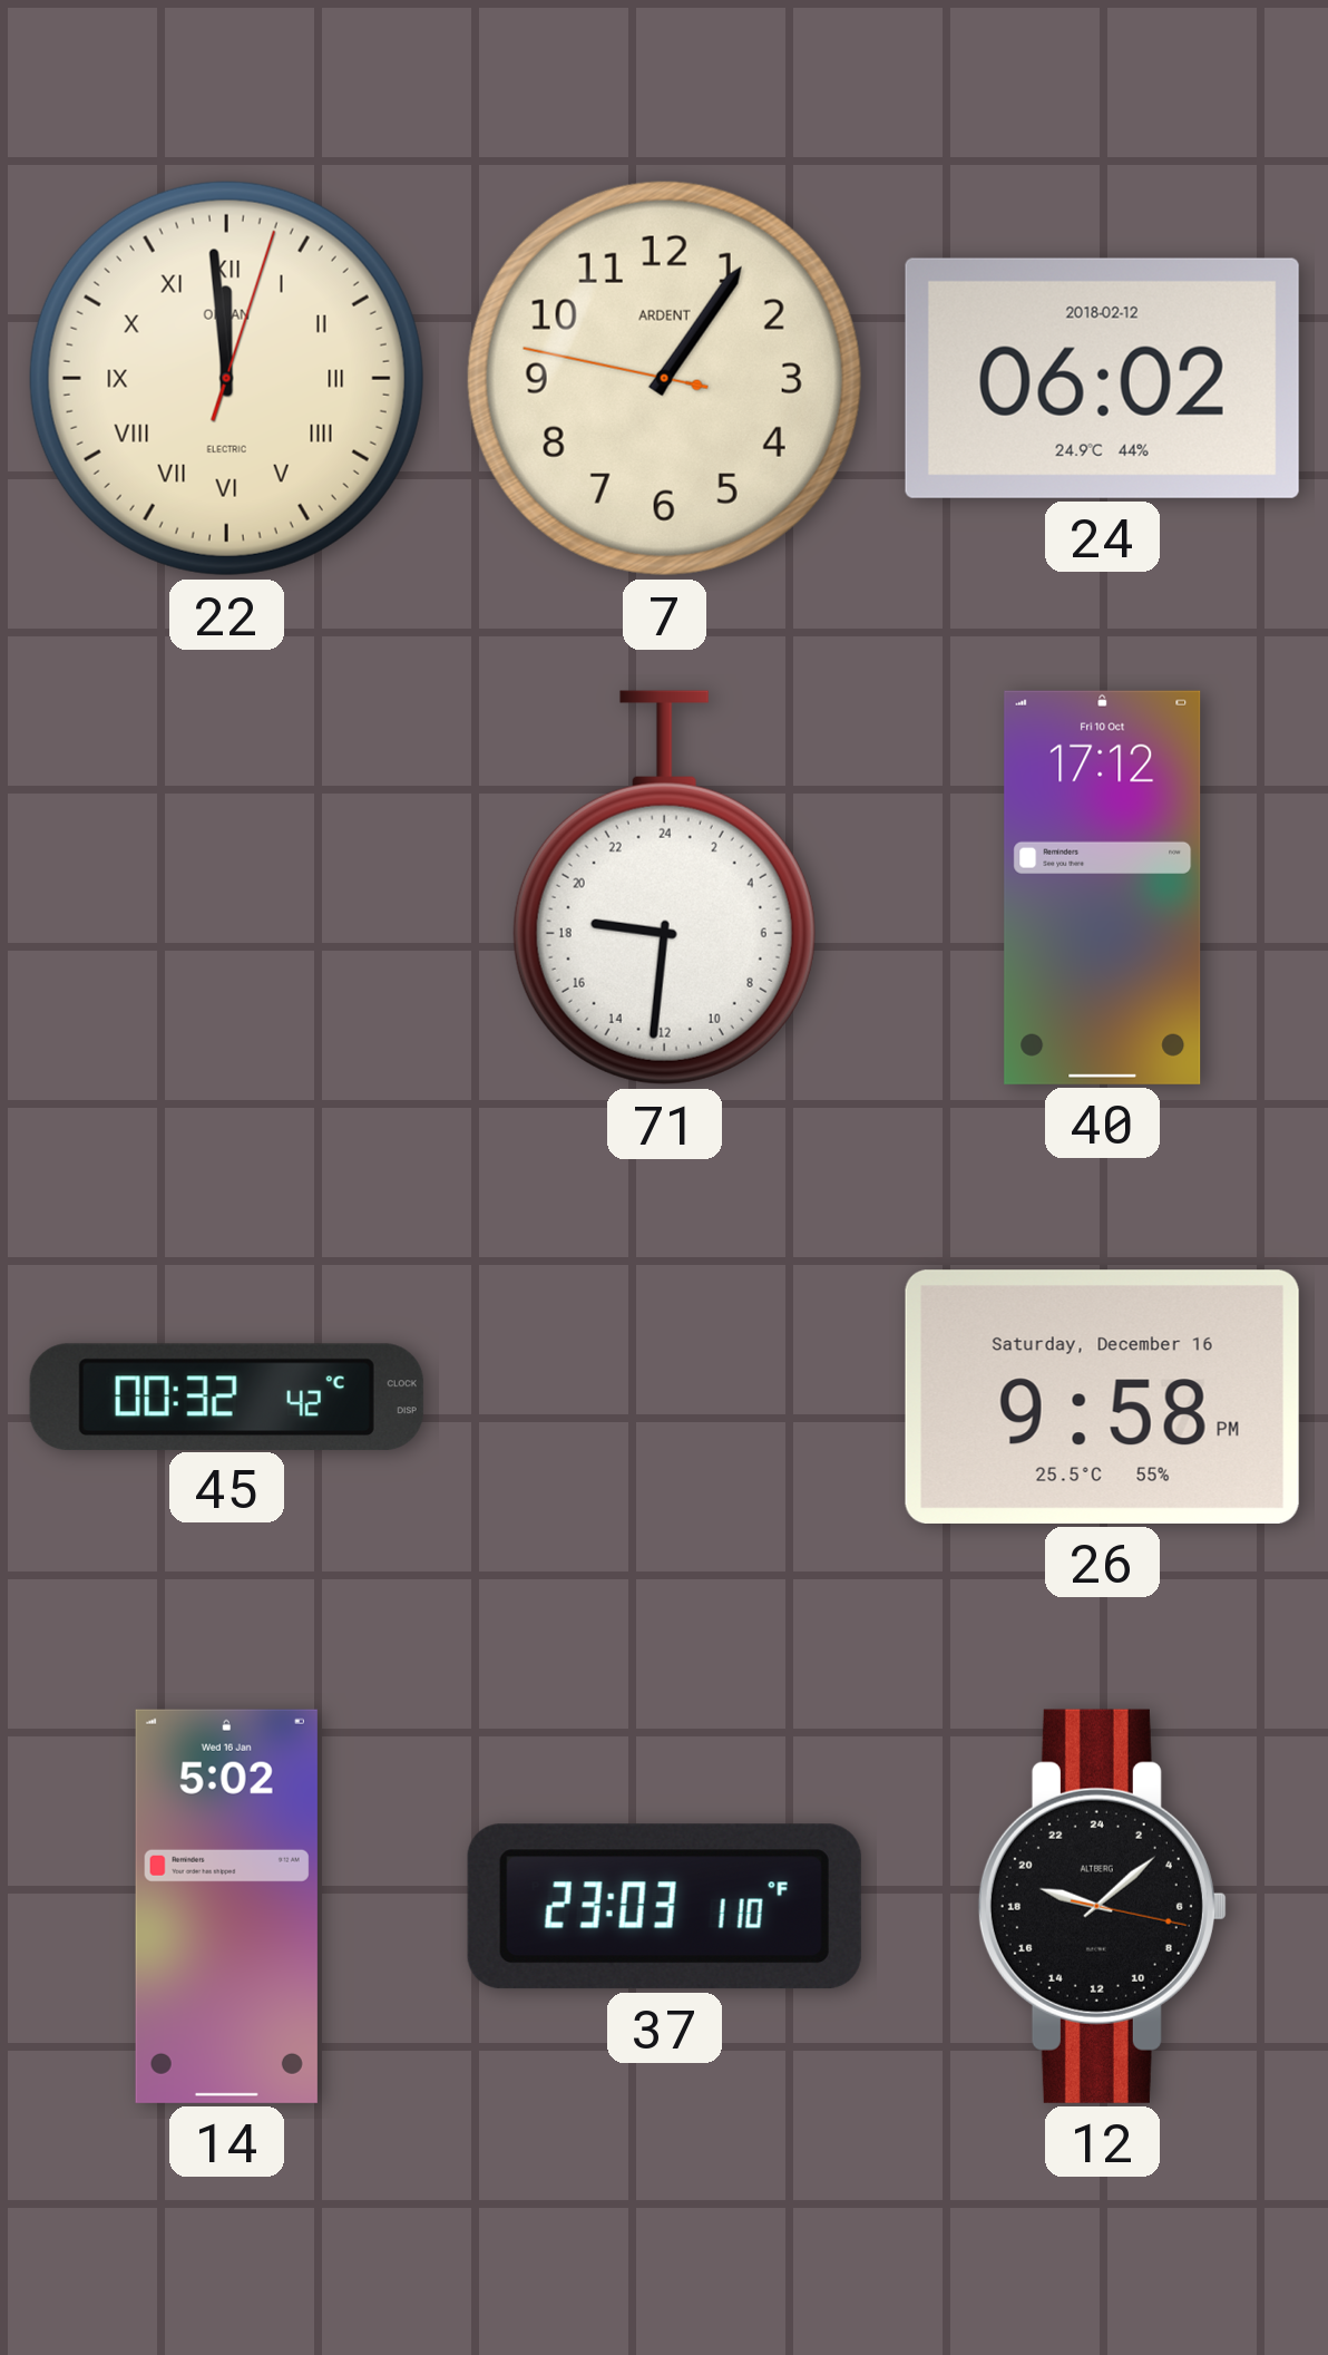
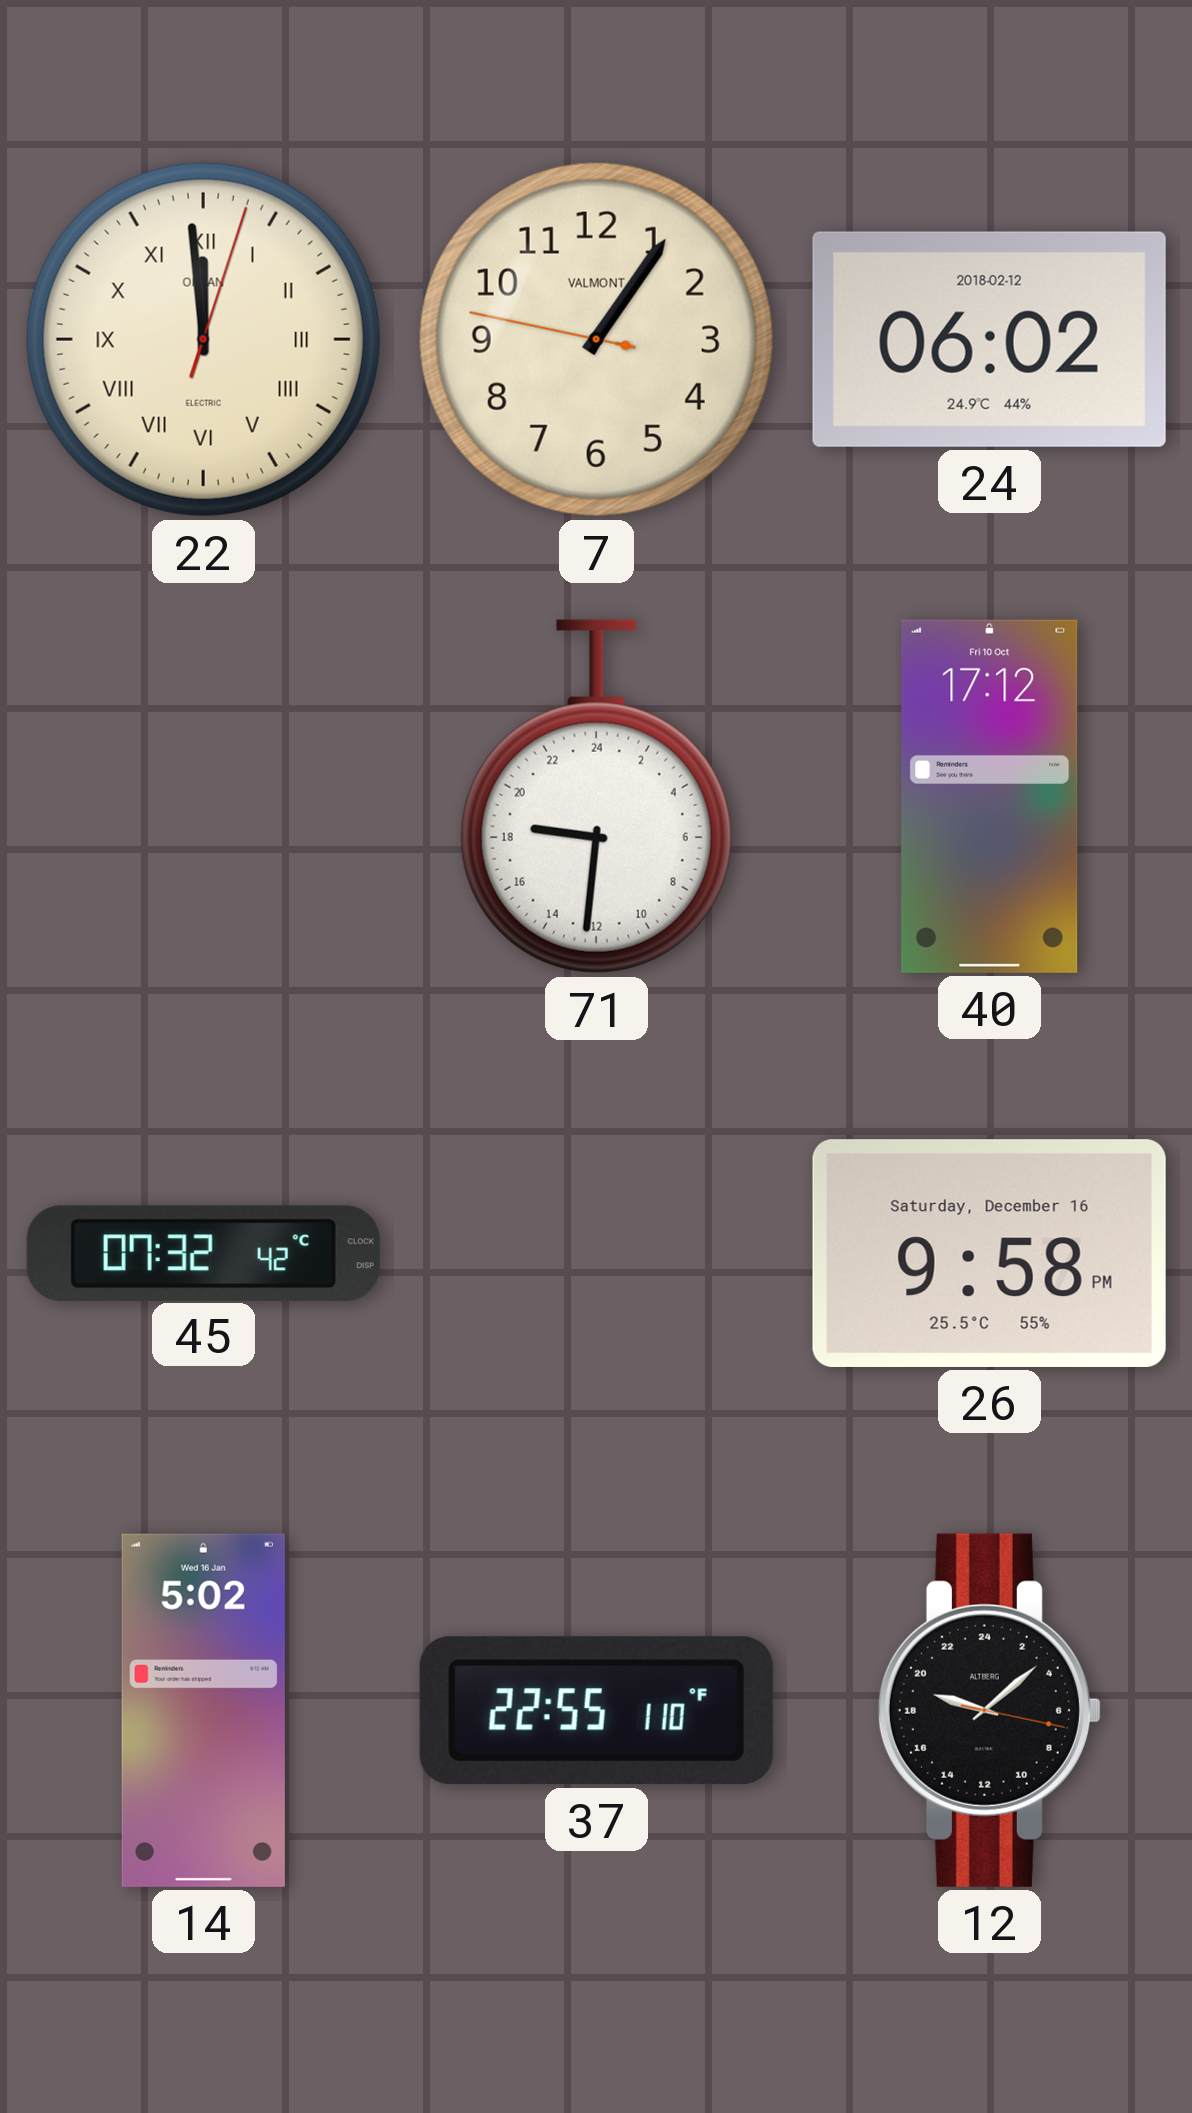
7 brand: ARDENT -> VALMONT (596, 339)
45: 00:32 -> 07:32 (203, 1253)
37: 23:03 -> 22:55 (596, 1711)
